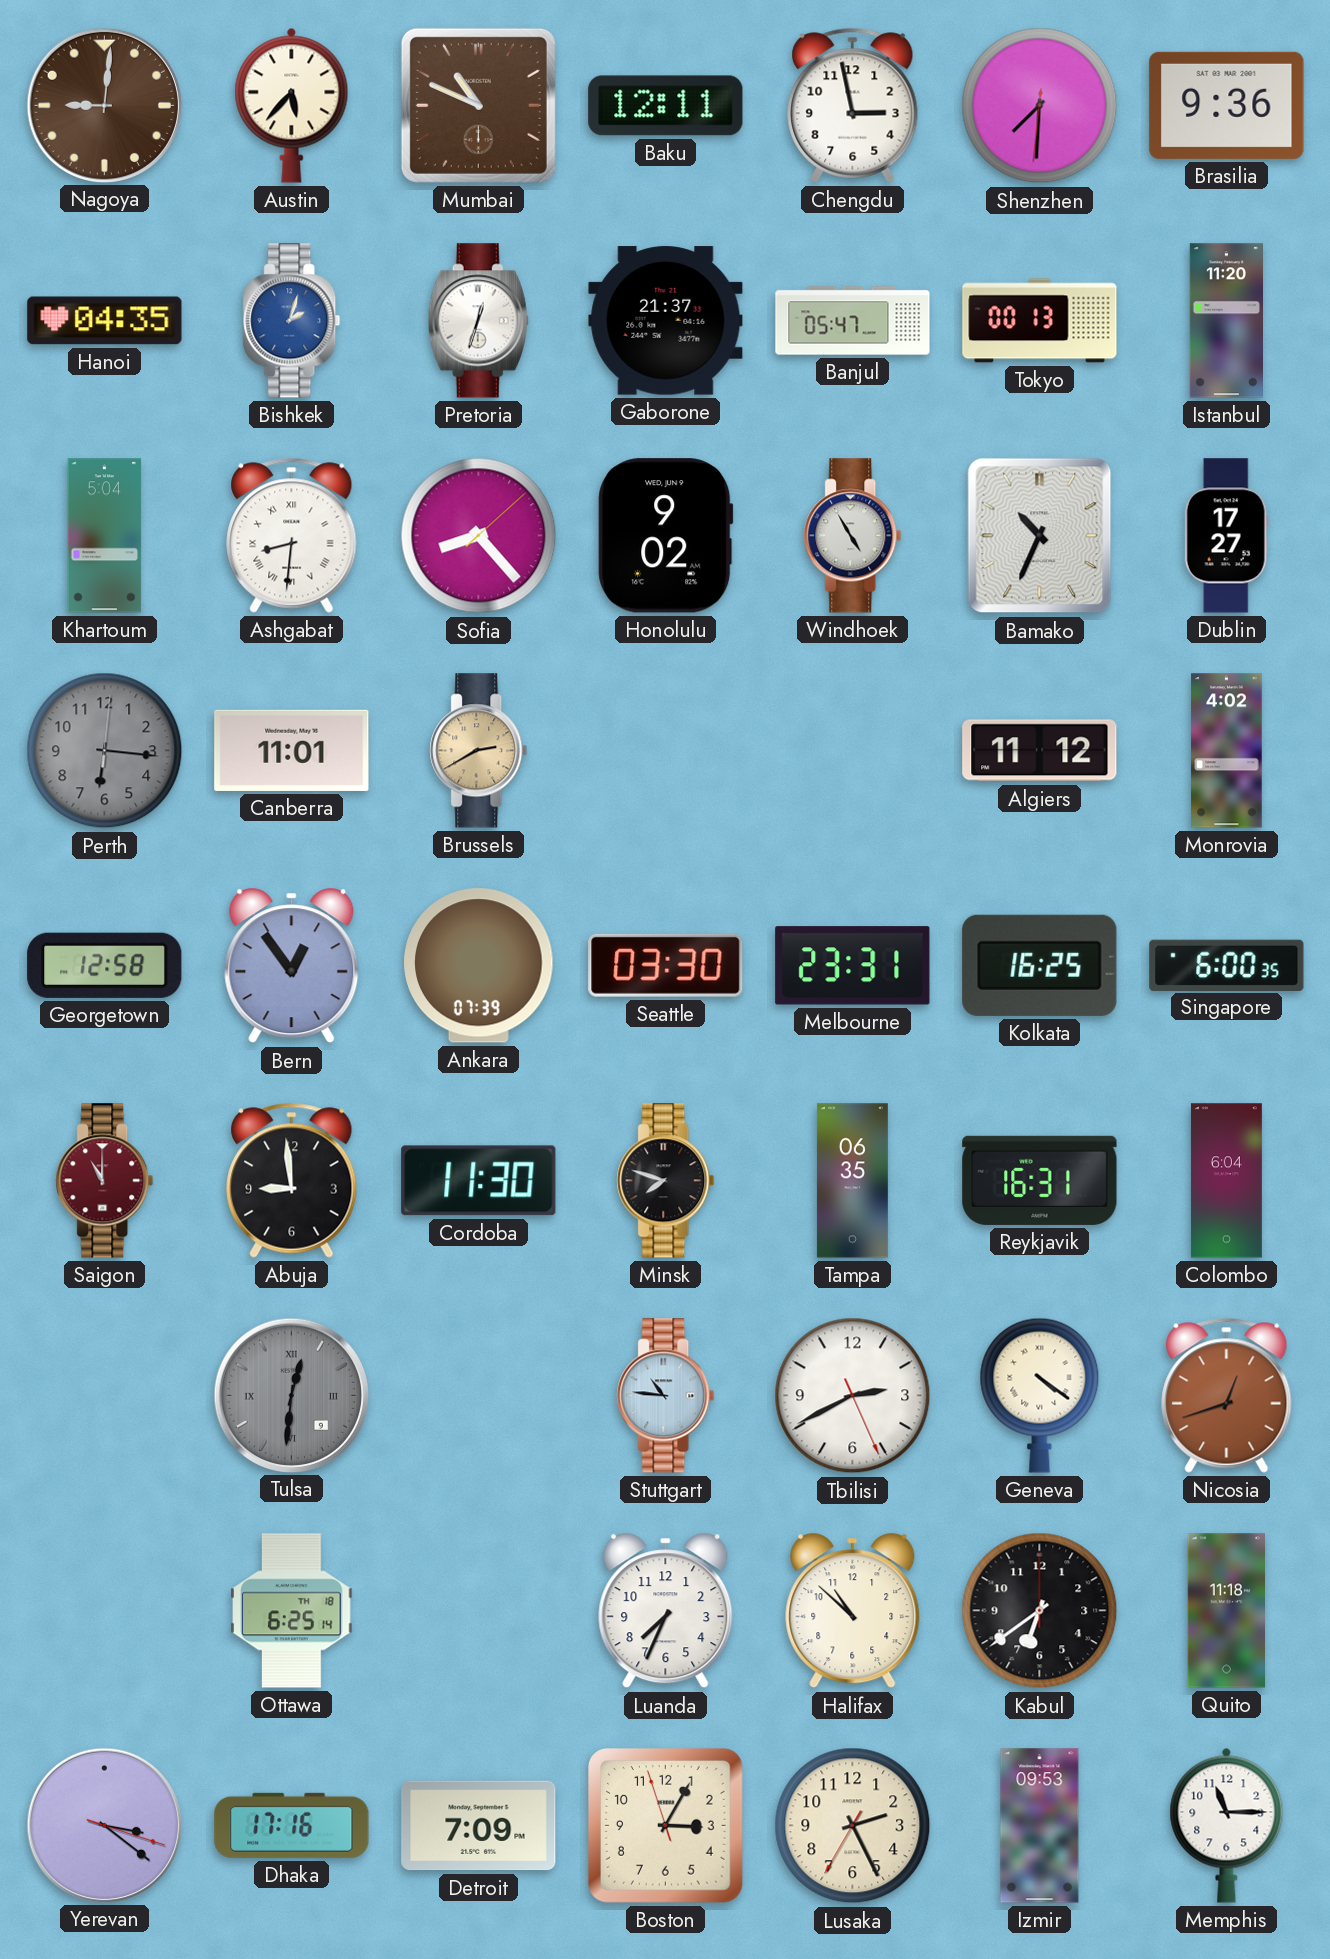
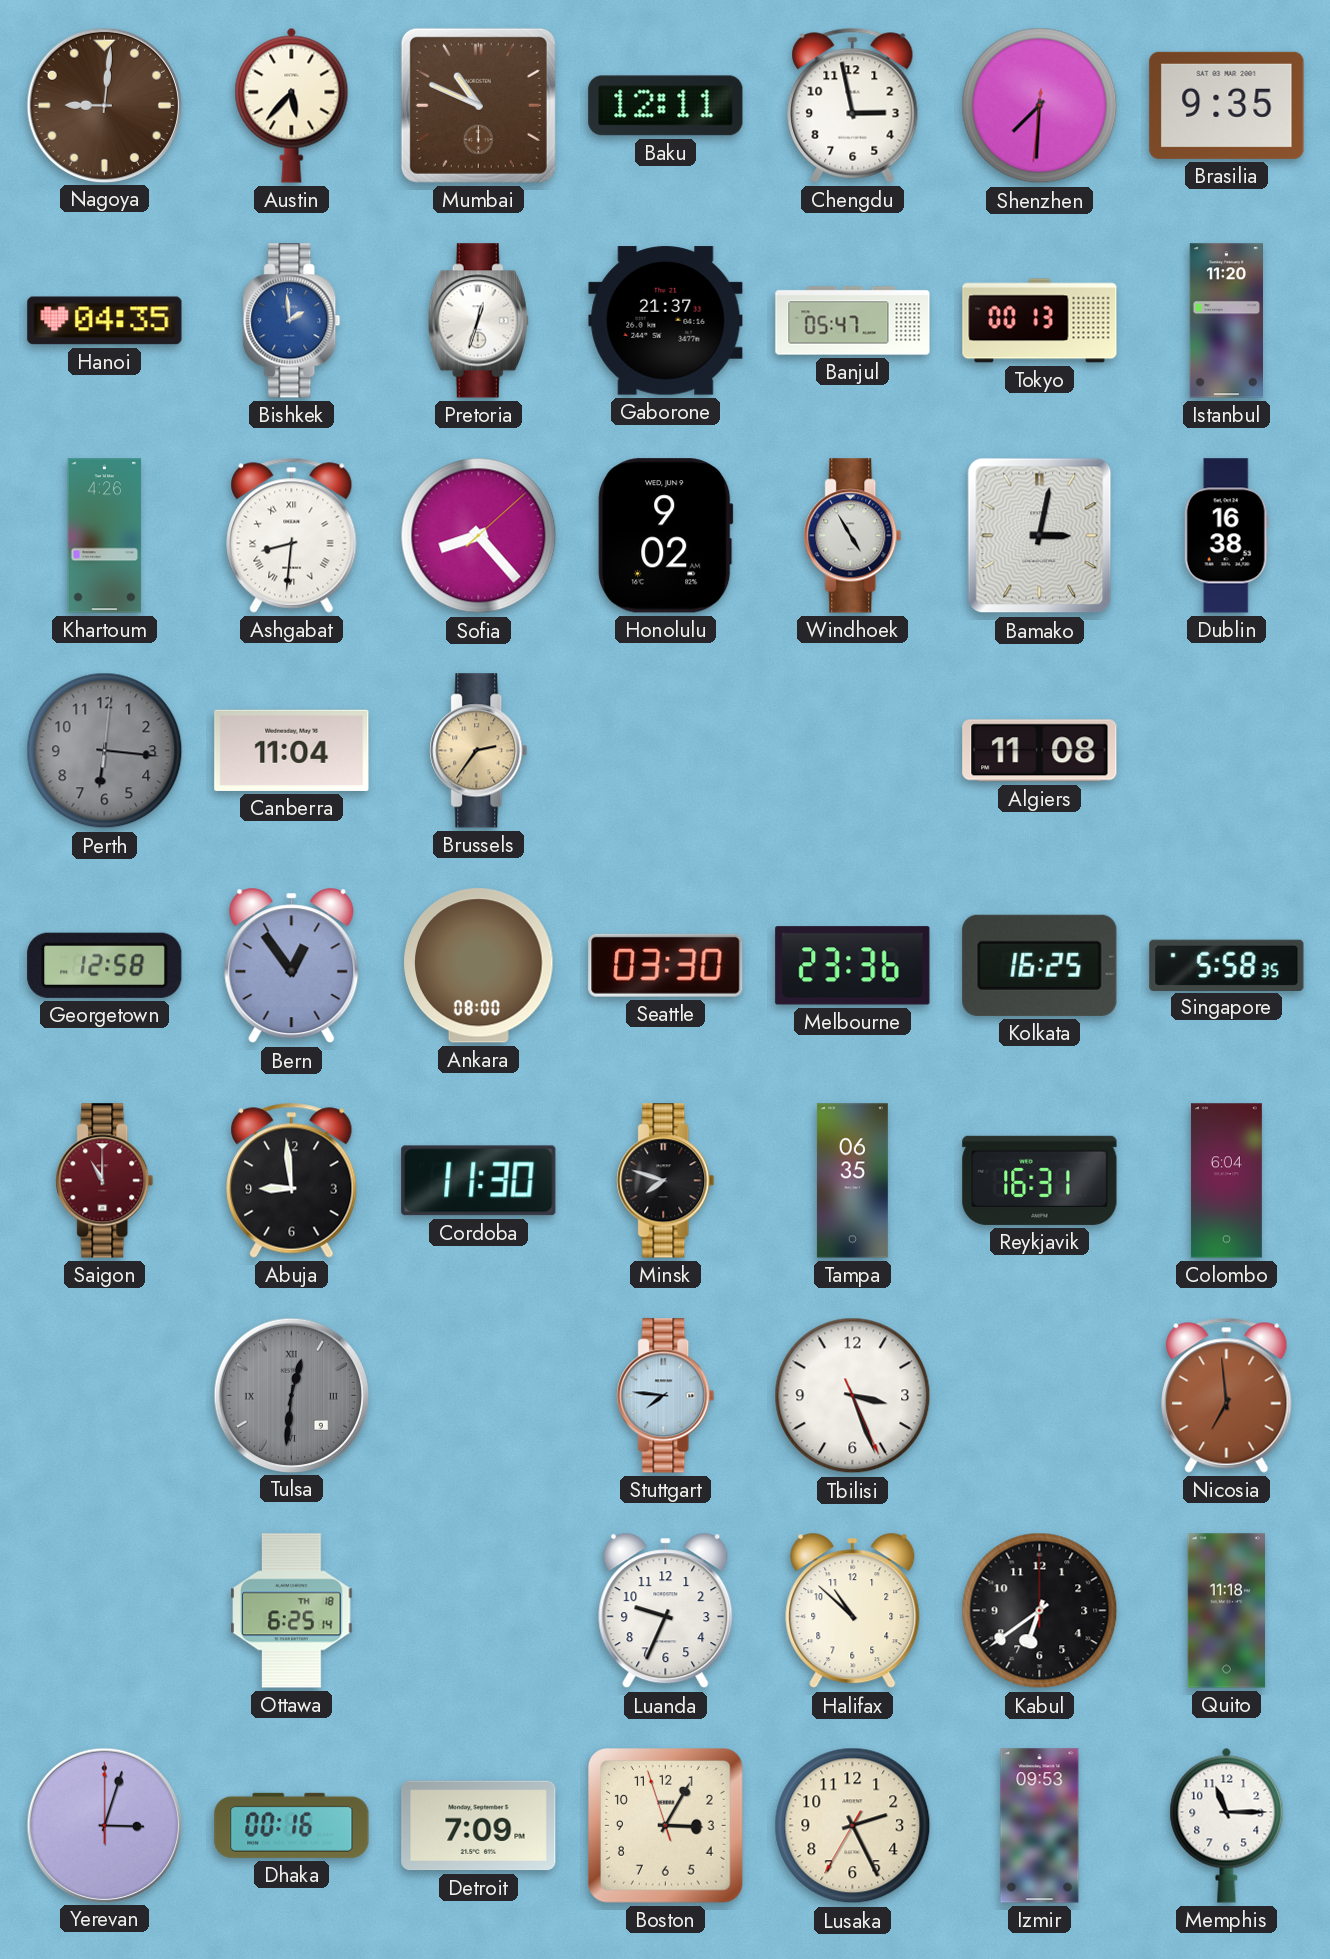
Brasilia: 9:36 -> 9:35 (1227, 105)
Bishkek: 2:03 -> 1:59 (292, 321)
Khartoum: 5:04 -> 4:26 (105, 536)
Bamako: 10:34 -> 3:02 (1040, 536)
Dublin: 17:27 -> 16:38 (1226, 536)
Canberra: 11:01 -> 11:04 (292, 750)
Brussels: 2:40 -> 2:36 (479, 751)
Algiers: 11:12 -> 11:08 (1040, 751)
Monrovia: 4:02 -> none (1227, 751)
Ankara: 07:39 -> 08:00 (479, 966)
Melbourne: 23:31 -> 23:36 (853, 966)
Singapore: 6:00 -> 5:58 (1227, 965)
Stuttgart: 10:46 -> 7:46 (666, 1396)
Tbilisi: 2:40 -> 3:26 (853, 1396)
Geneva: 4:21 -> none (1040, 1395)
Nicosia: 12:42 -> 6:59 (1227, 1395)
Luanda: 7:34 -> 9:34 (666, 1611)
Yerevan: 3:21 -> 3:03 (104, 1825)
Dhaka: 17:16 -> 00:16 (292, 1825)
